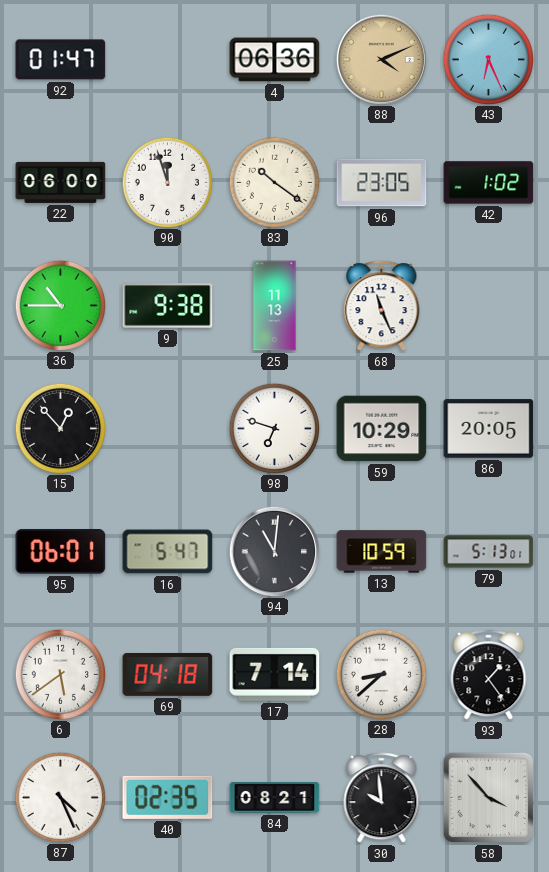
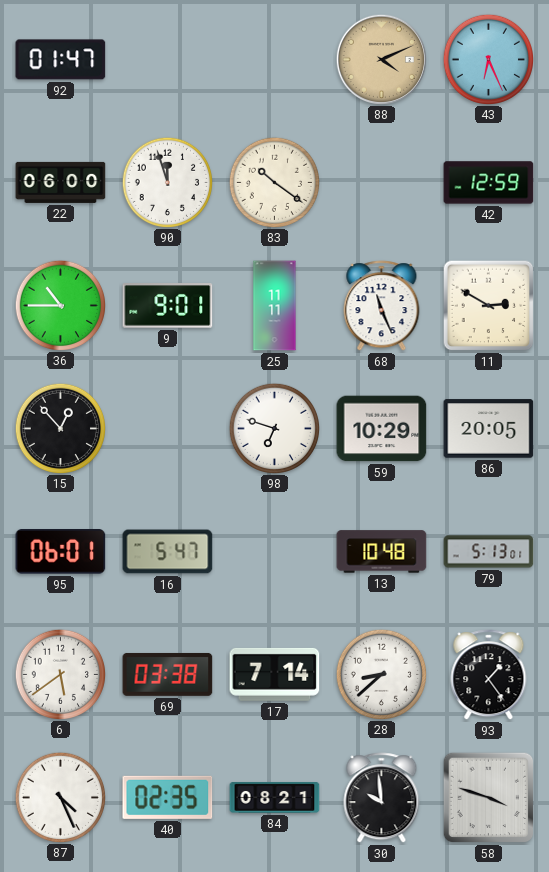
4: 06:36 -> none (275, 60)
96: 23:05 -> none (382, 183)
42: 1:02 -> 12:59 (489, 183)
9: 9:38 -> 9:01 (168, 306)
25: 11:13 -> 11:11 (275, 306)
11: none -> 2:50 (489, 306)
94: 11:01 -> none (274, 551)
13: 10:59 -> 10:48 (382, 552)
69: 04:18 -> 03:38 (168, 674)
58: 3:53 -> 3:48 (489, 798)
